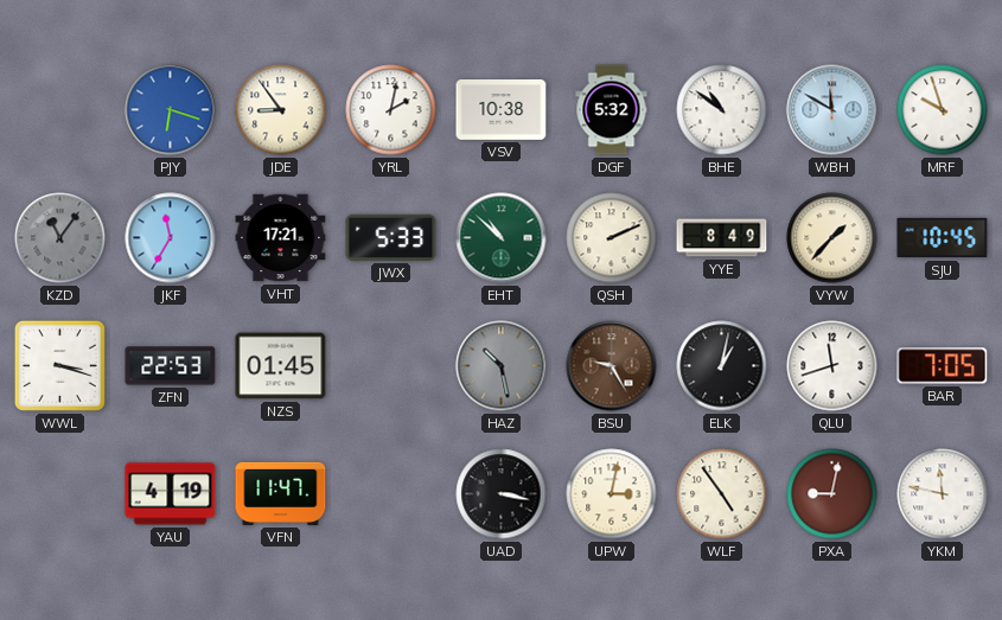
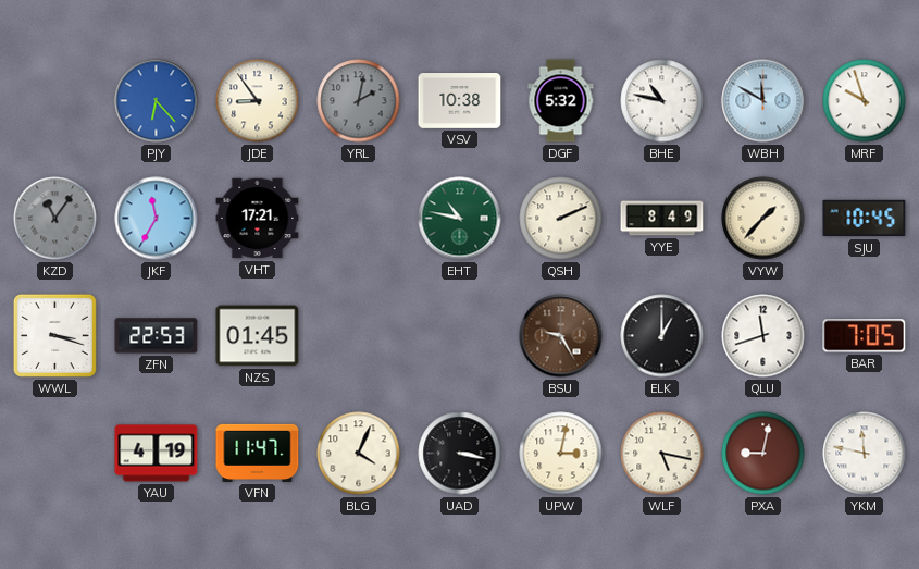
PJY: 6:18 -> 6:23 (157, 101)
YRL dial: white -> grey (359, 101)
BHE: 10:51 -> 10:47 (662, 101)
JWX: 5:33 -> none (391, 237)
EHT: 10:52 -> 10:47 (460, 219)
HAZ: 10:28 -> none (502, 366)
ELK: 1:02 -> 1:00 (662, 336)
BLG: none -> 4:04 (359, 454)
WLF: 4:54 -> 5:17 (662, 454)
